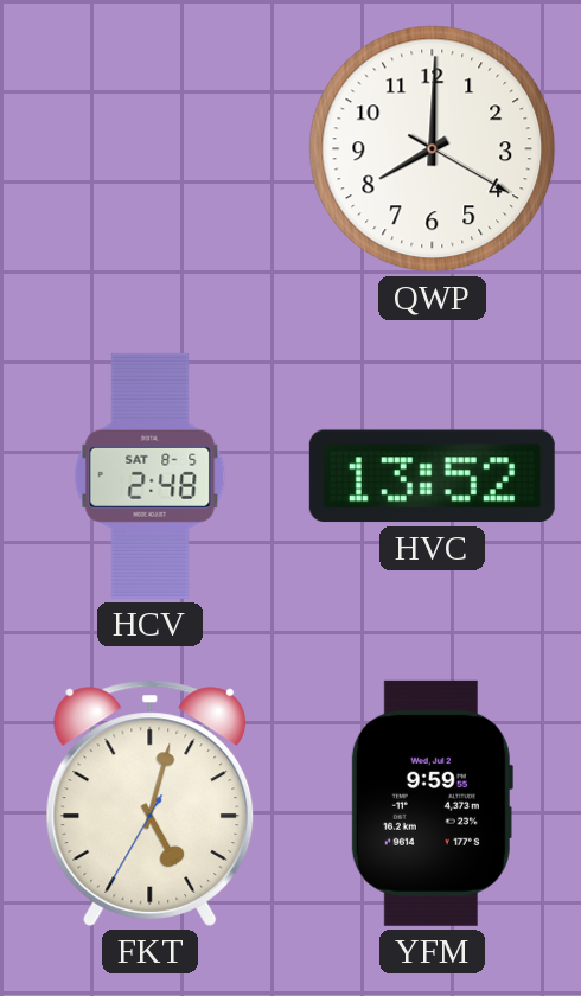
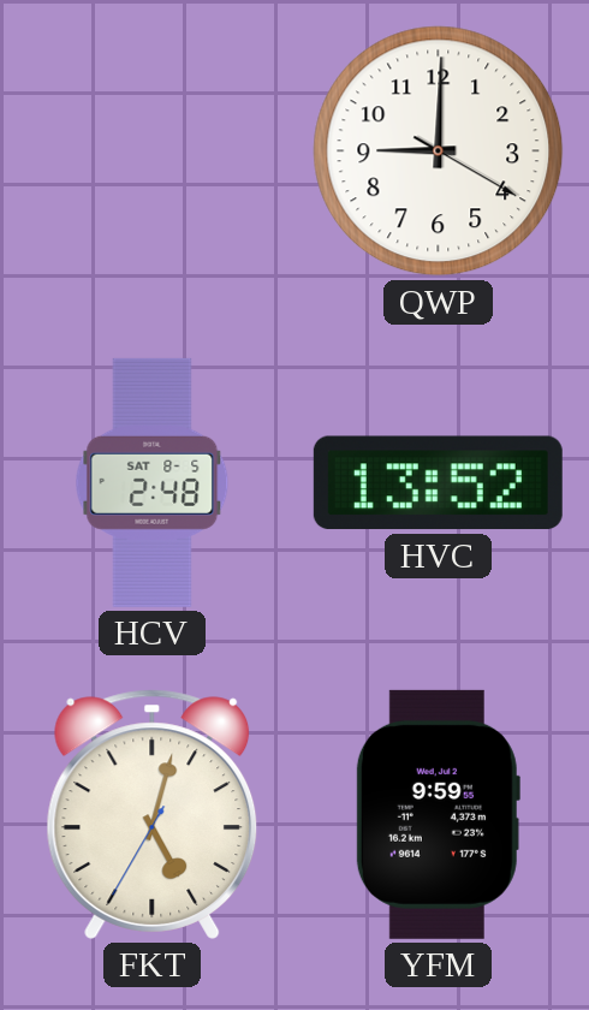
QWP: 8:00 -> 9:00 (439, 151)
